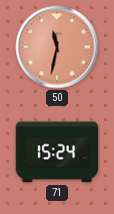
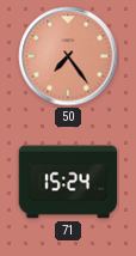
50: 11:32 -> 7:24 (68, 56)
